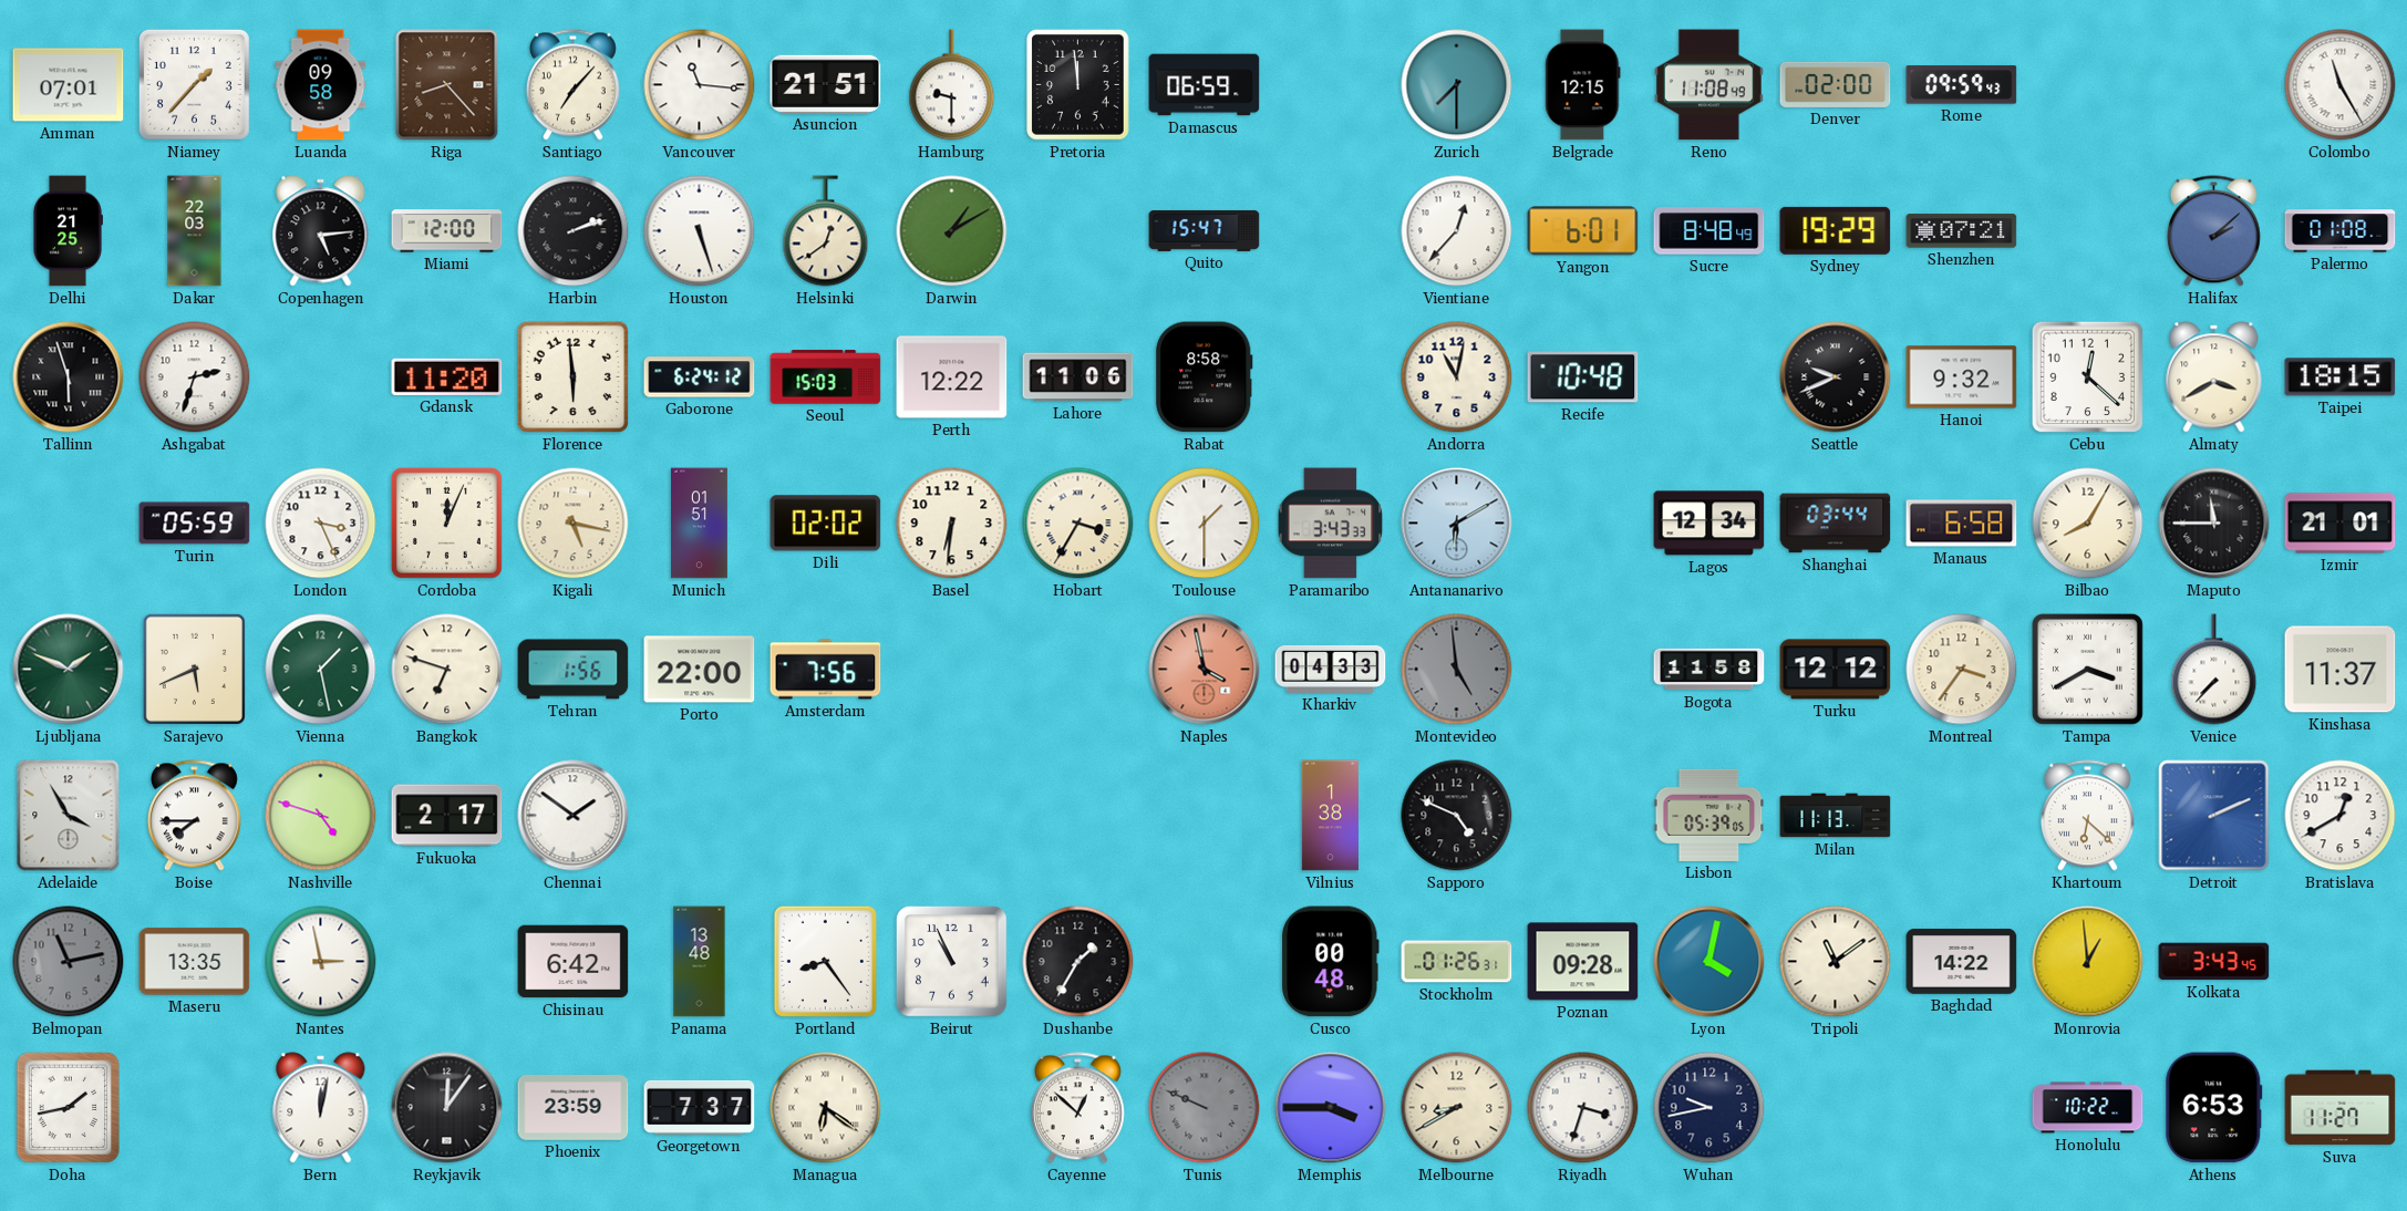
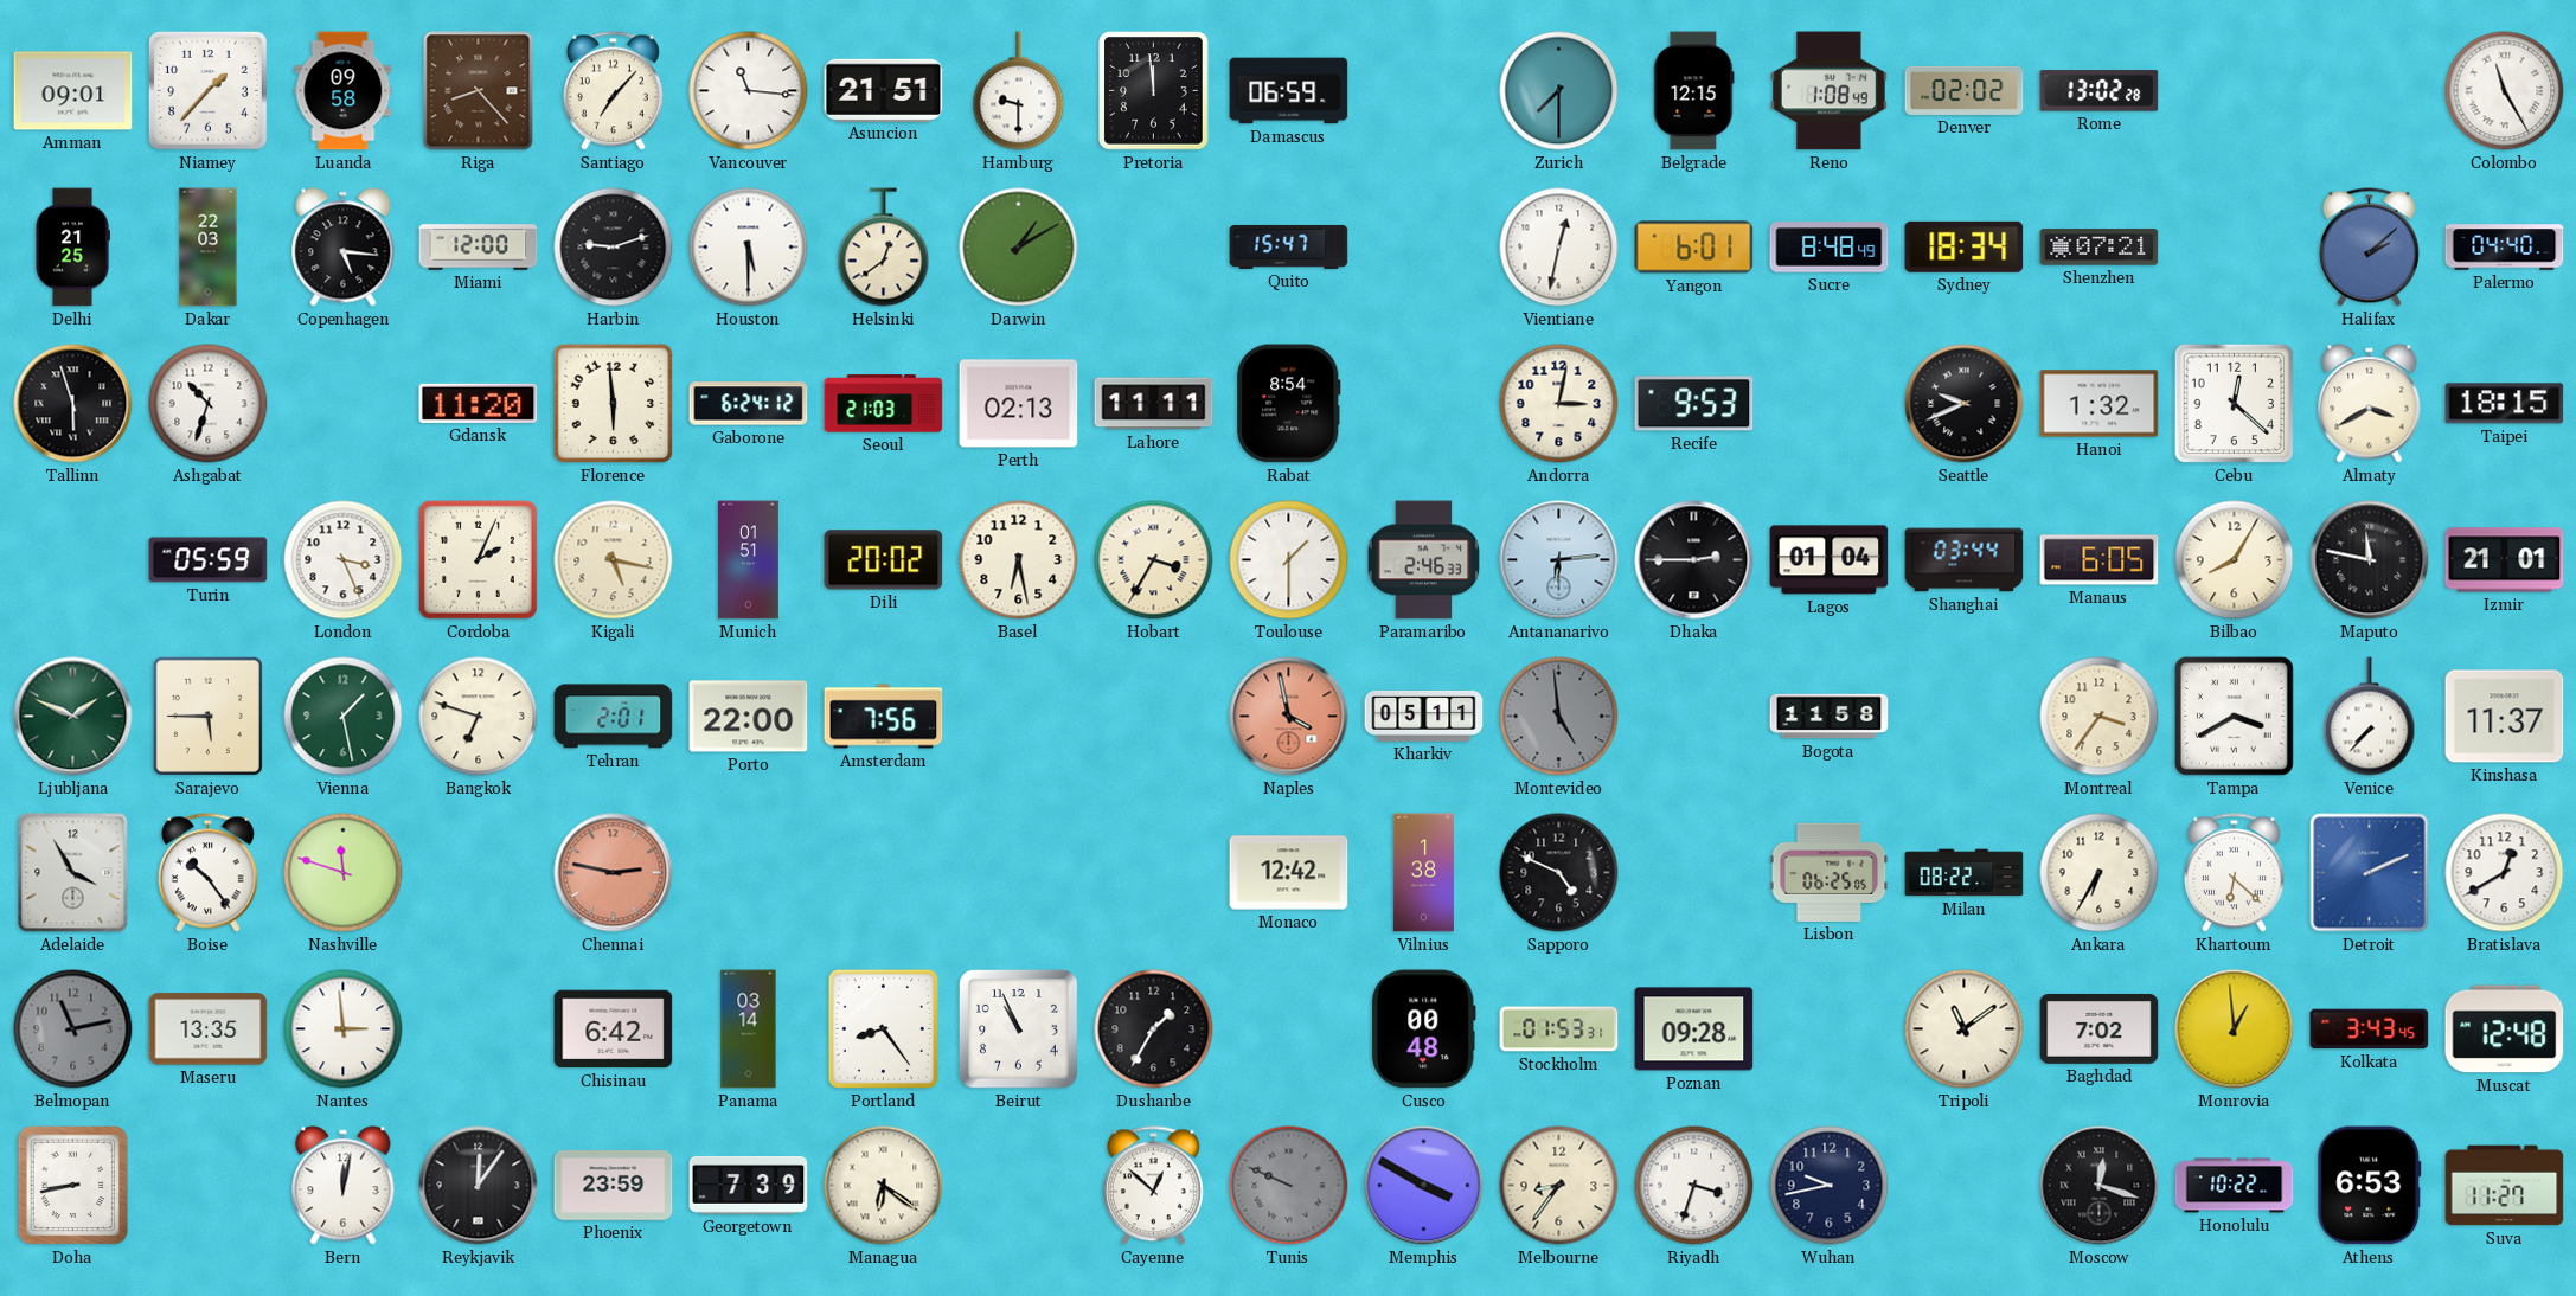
Amman: 07:01 -> 09:01 (73, 91)
Reno: 11:08 -> 1:08 (1830, 91)
Denver: 02:00 -> 02:02 (1965, 90)
Rome: 09:59 -> 13:02 (2100, 91)
Copenhagen: 5:14 -> 5:16 (344, 248)
Harbin: 2:12 -> 9:12 (614, 248)
Houston: 5:27 -> 5:30 (749, 248)
Vientiane: 12:37 -> 12:32 (1559, 248)
Sydney: 19:29 -> 18:34 (1965, 246)
Palermo: 01:08 -> 04:40 (2505, 248)
Ashgabat: 2:33 -> 10:33 (209, 404)
Seoul: 15:03 -> 21:03 (884, 404)
Perth: 12:22 -> 02:13 (1019, 404)
Lahore: 11:06 -> 11:11 (1154, 404)
Rabat: 8:58 -> 8:54 (1289, 404)
Andorra: 11:02 -> 3:02 (1559, 404)
Recife: 10:48 -> 9:53 (1694, 404)
Hanoi: 9:32 -> 1:32 (2100, 404)
Cordoba: 12:04 -> 2:04 (478, 559)
Dili: 02:02 -> 20:02 (884, 560)
Basel: 6:31 -> 6:28 (1019, 560)
Paramaribo: 3:43 -> 2:46 (1424, 560)
Antananarivo: 6:10 -> 6:14 (1559, 560)
Dhaka: none -> 2:45 (1694, 560)
Lagos: 12:34 -> 01:04 (1830, 560)
Manaus: 6:58 -> 6:05 (2100, 560)
Maputo: 11:45 -> 11:47 (2370, 560)
Sarajevo: 5:41 -> 5:45 (207, 716)
Tehran: 1:56 -> 2:01 (614, 717)
Kharkiv: 04:33 -> 05:11 (1424, 716)
Turku: 12:12 -> none (1836, 670)
Boise: 7:45 -> 10:24 (207, 873)
Nashville: 4:48 -> 11:48 (344, 873)
Fukuoka: 2:17 -> none (447, 816)
Chennai: 1:51 -> 2:47 (614, 873)
Chennai dial: white -> salmon (614, 873)
Monaco: none -> 12:42 (1289, 873)
Lisbon: 05:39 -> 06:25 (1830, 872)
Milan: 11:13 -> 08:22 (1965, 873)
Ankara: none -> 6:35 (2100, 873)
Nantes: 2:58 -> 2:59 (344, 1029)
Panama: 13:48 -> 03:14 (749, 1029)
Stockholm: 01:26 -> 01:53 (1559, 1029)
Lyon: 4:02 -> none (1709, 962)
Baghdad: 14:22 -> 7:02 (2100, 1028)
Muscat: none -> 12:48 (2505, 1029)
Doha: 1:43 -> 8:43 (73, 1186)
Georgetown: 7:37 -> 7:39 (749, 1185)
Memphis: 3:45 -> 3:50 (1424, 1186)
Melbourne: 8:40 -> 8:36 (1559, 1186)
Moscow: none -> 12:18 (2100, 1186)
